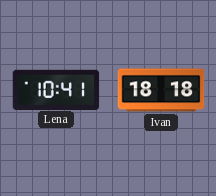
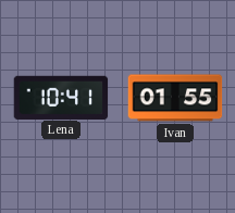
Ivan: 18:18 -> 01:55 (175, 98)
